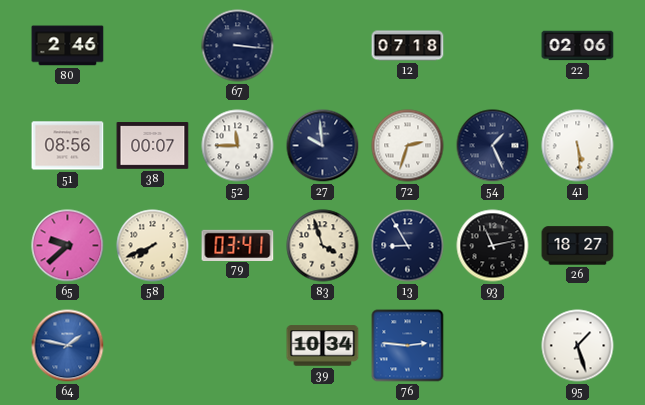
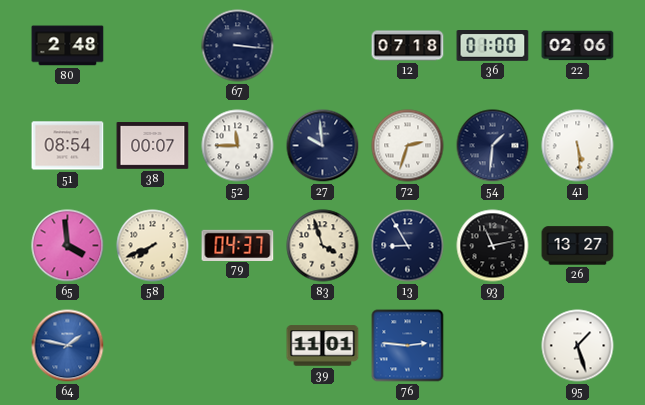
80: 2:46 -> 2:48 (68, 46)
36: none -> 01:00 (493, 46)
51: 08:56 -> 08:54 (68, 146)
54: 1:26 -> 1:31 (493, 146)
65: 9:38 -> 3:59 (68, 246)
79: 03:41 -> 04:37 (238, 245)
26: 18:27 -> 13:27 (578, 246)
39: 10:34 -> 11:01 (323, 346)
